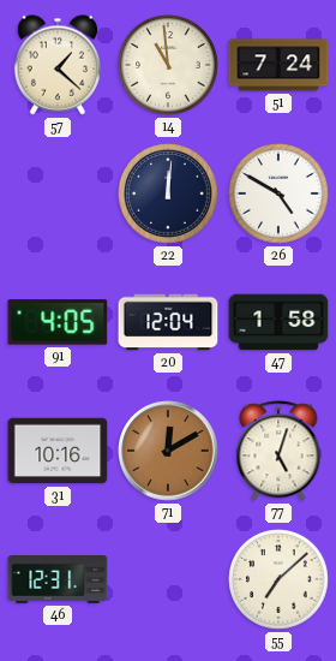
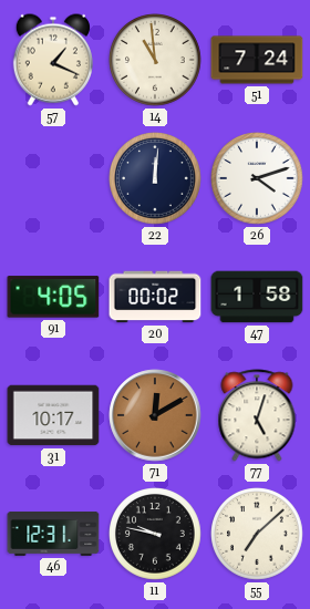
57: 1:22 -> 1:19 (53, 60)
26: 4:50 -> 4:12 (258, 179)
20: 12:04 -> 00:02 (155, 297)
31: 10:16 -> 10:17 (53, 415)
11: none -> 9:47 (156, 535)
